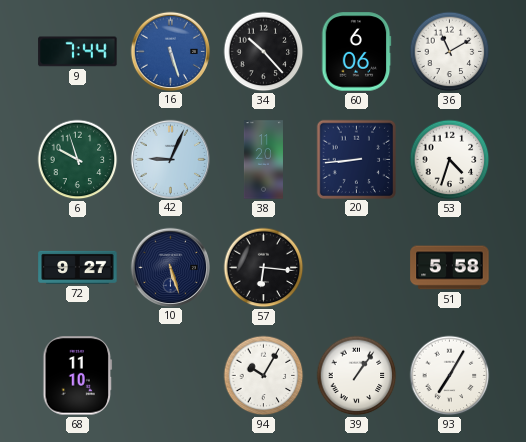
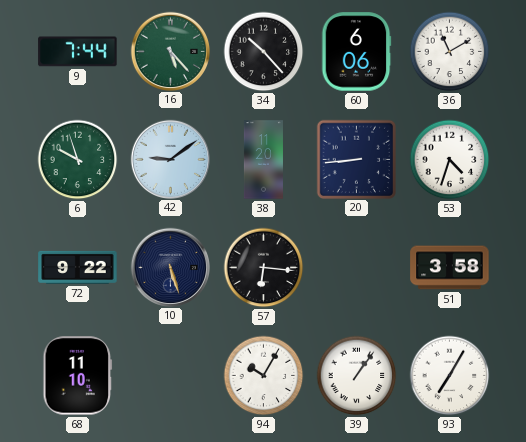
16: 5:27 -> 5:23 (170, 51)
16 dial: blue -> green (170, 51)
42: 9:04 -> 9:09 (170, 159)
72: 9:27 -> 9:22 (78, 267)
51: 5:58 -> 3:58 (450, 268)
